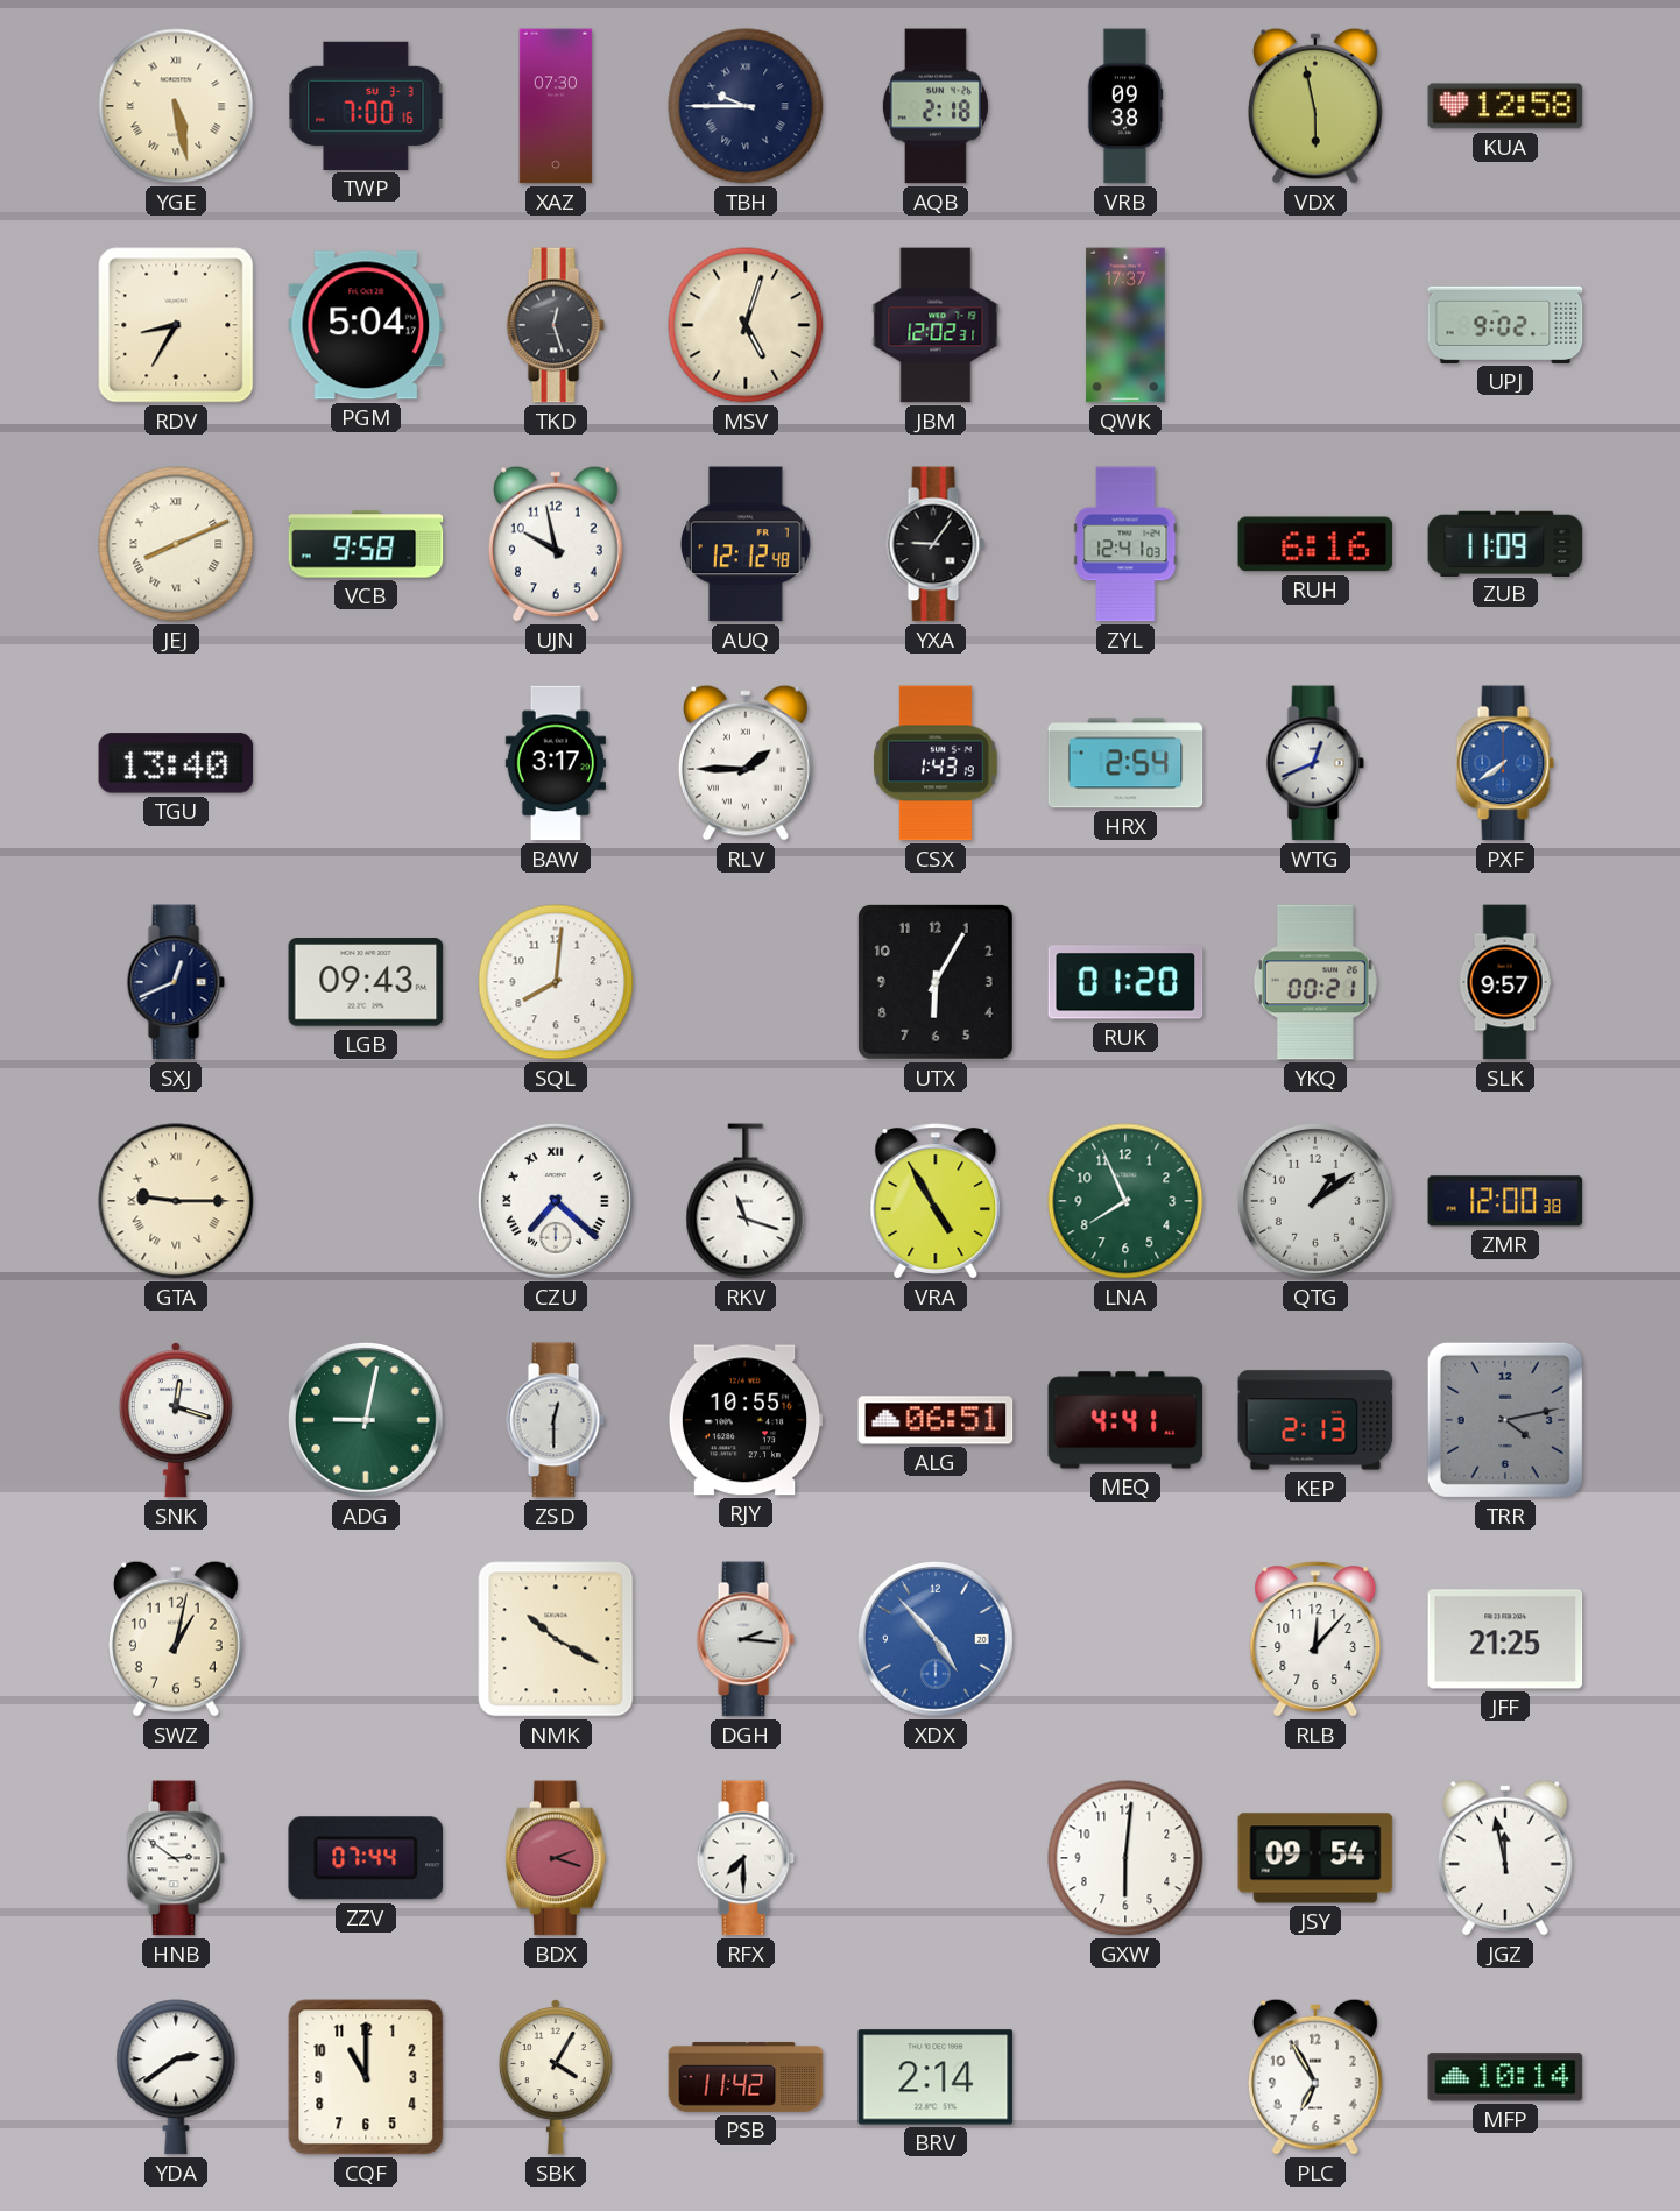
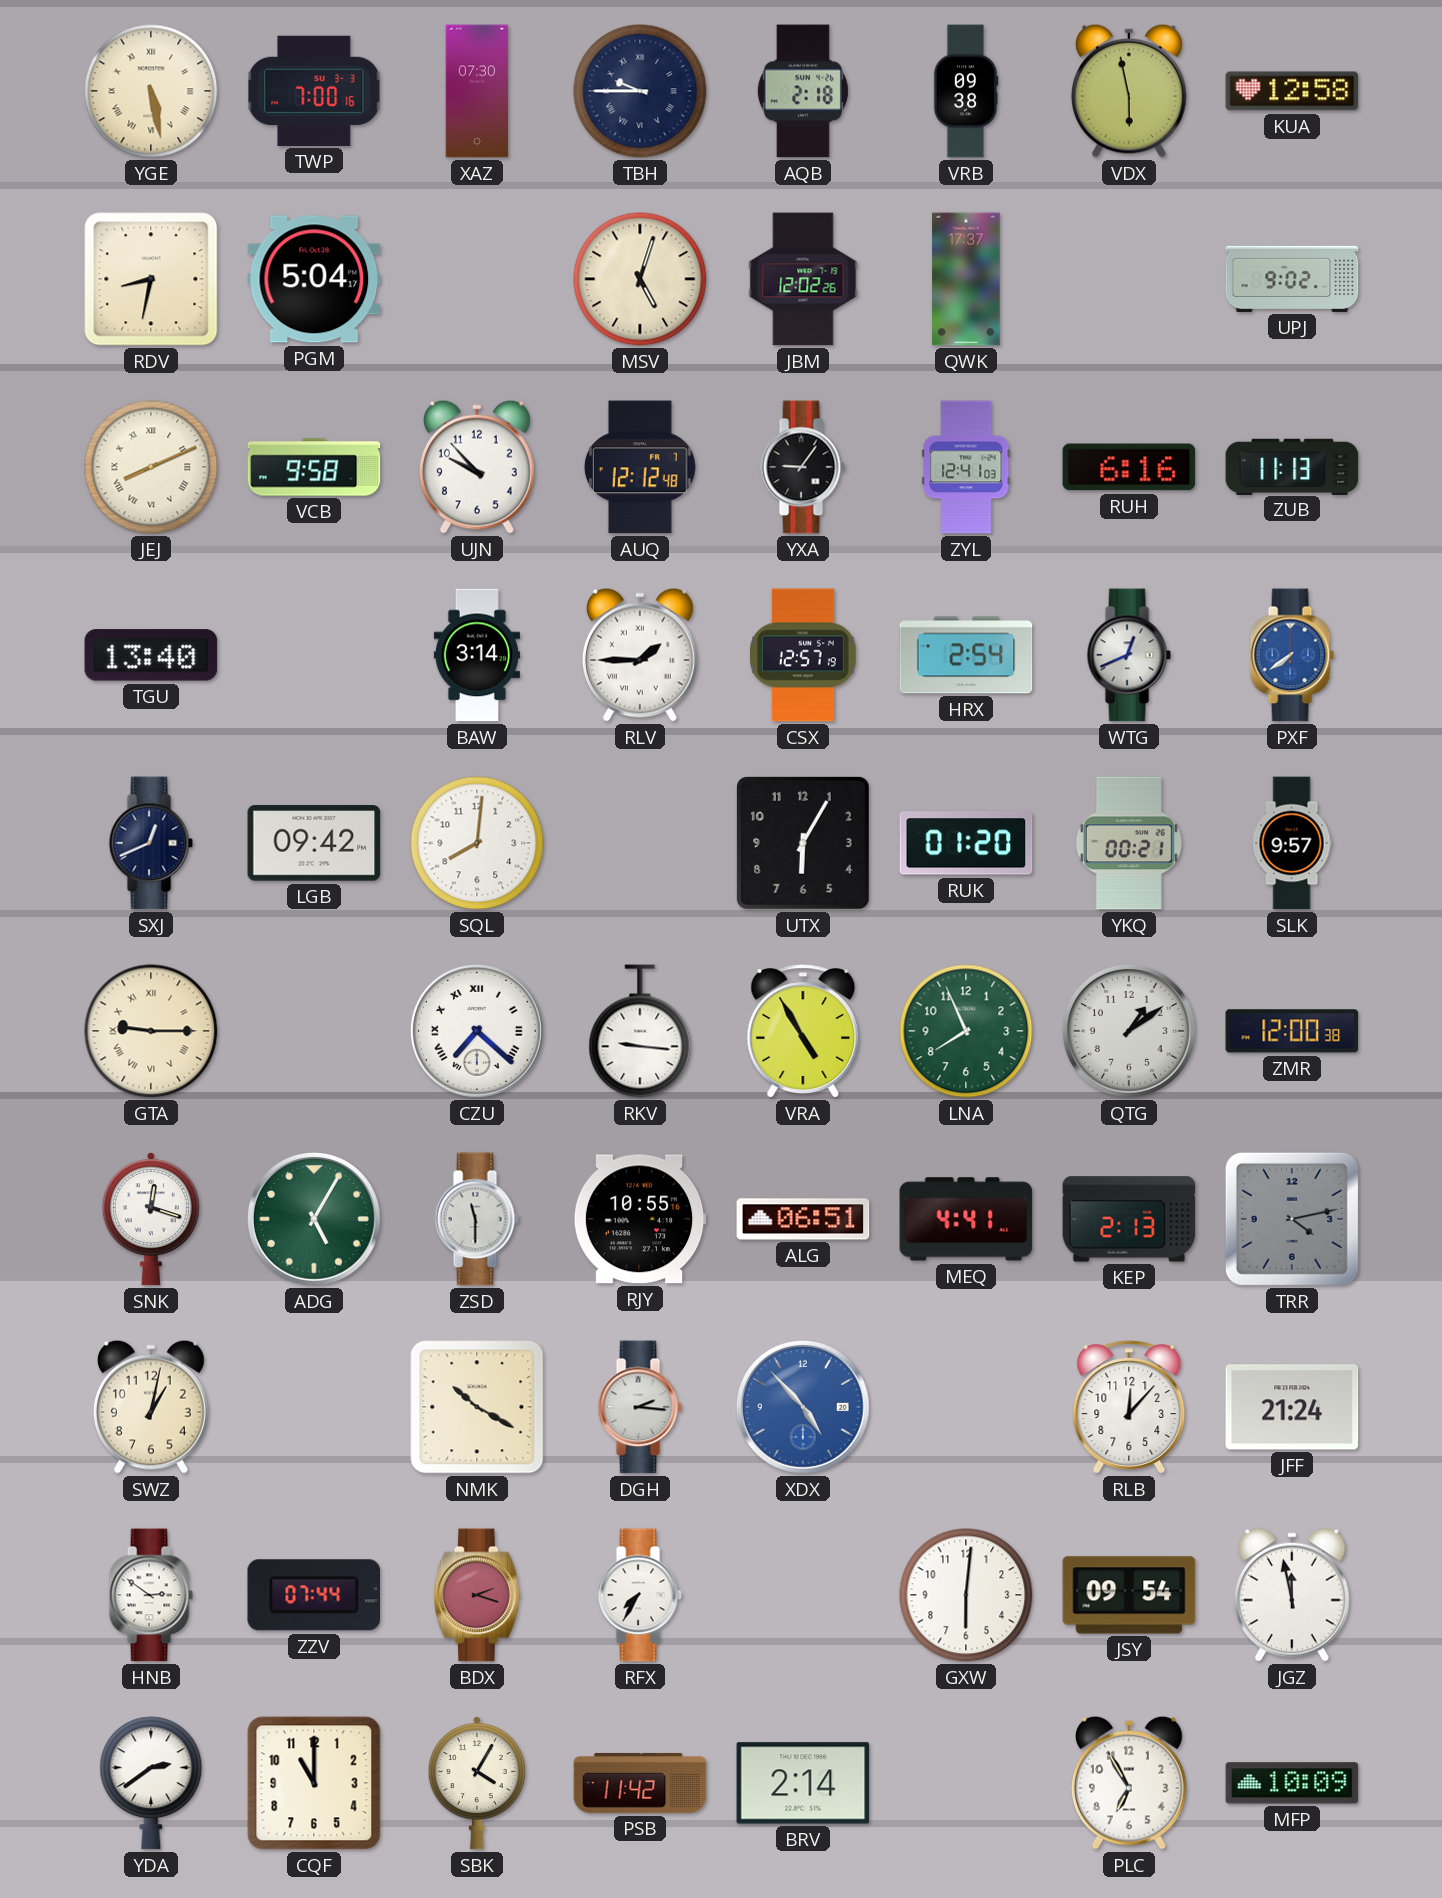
RDV: 8:35 -> 8:32 (151, 279)
TKD: 12:27 -> none (556, 325)
JBM: 12:02:31 -> 12:02:26 (803, 279)
UJN: 9:58 -> 9:53 (477, 467)
ZUB: 11:09 -> 11:13 (1292, 466)
BAW: 3:17 -> 3:14 (477, 655)
CSX: 1:43 -> 12:57 (803, 655)
LGB: 09:43 -> 09:42 (314, 843)
RKV: 11:18 -> 9:16 (640, 1031)
ADG: 9:02 -> 5:05 (314, 1219)
ZSD: 12:30 -> 11:30 (477, 1219)
JFF: 21:25 -> 21:24 (1292, 1407)
RFX: 7:30 -> 7:35 (640, 1595)
MFP: 10:14 -> 10:09 (1292, 1783)
